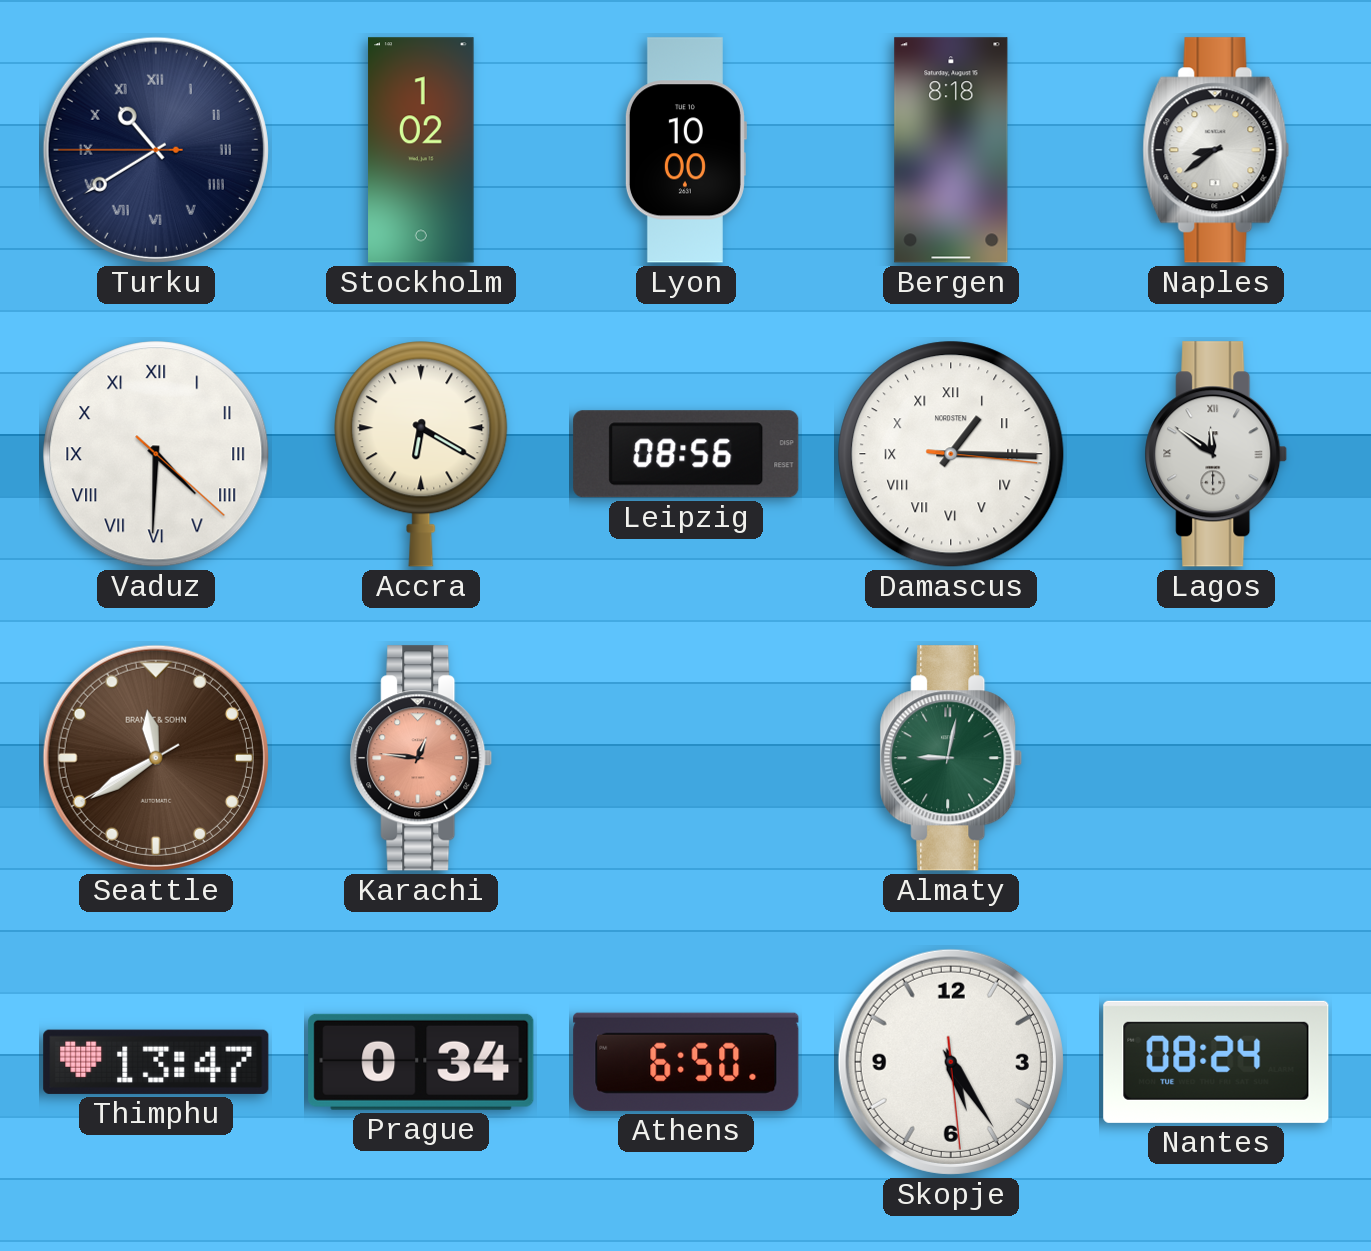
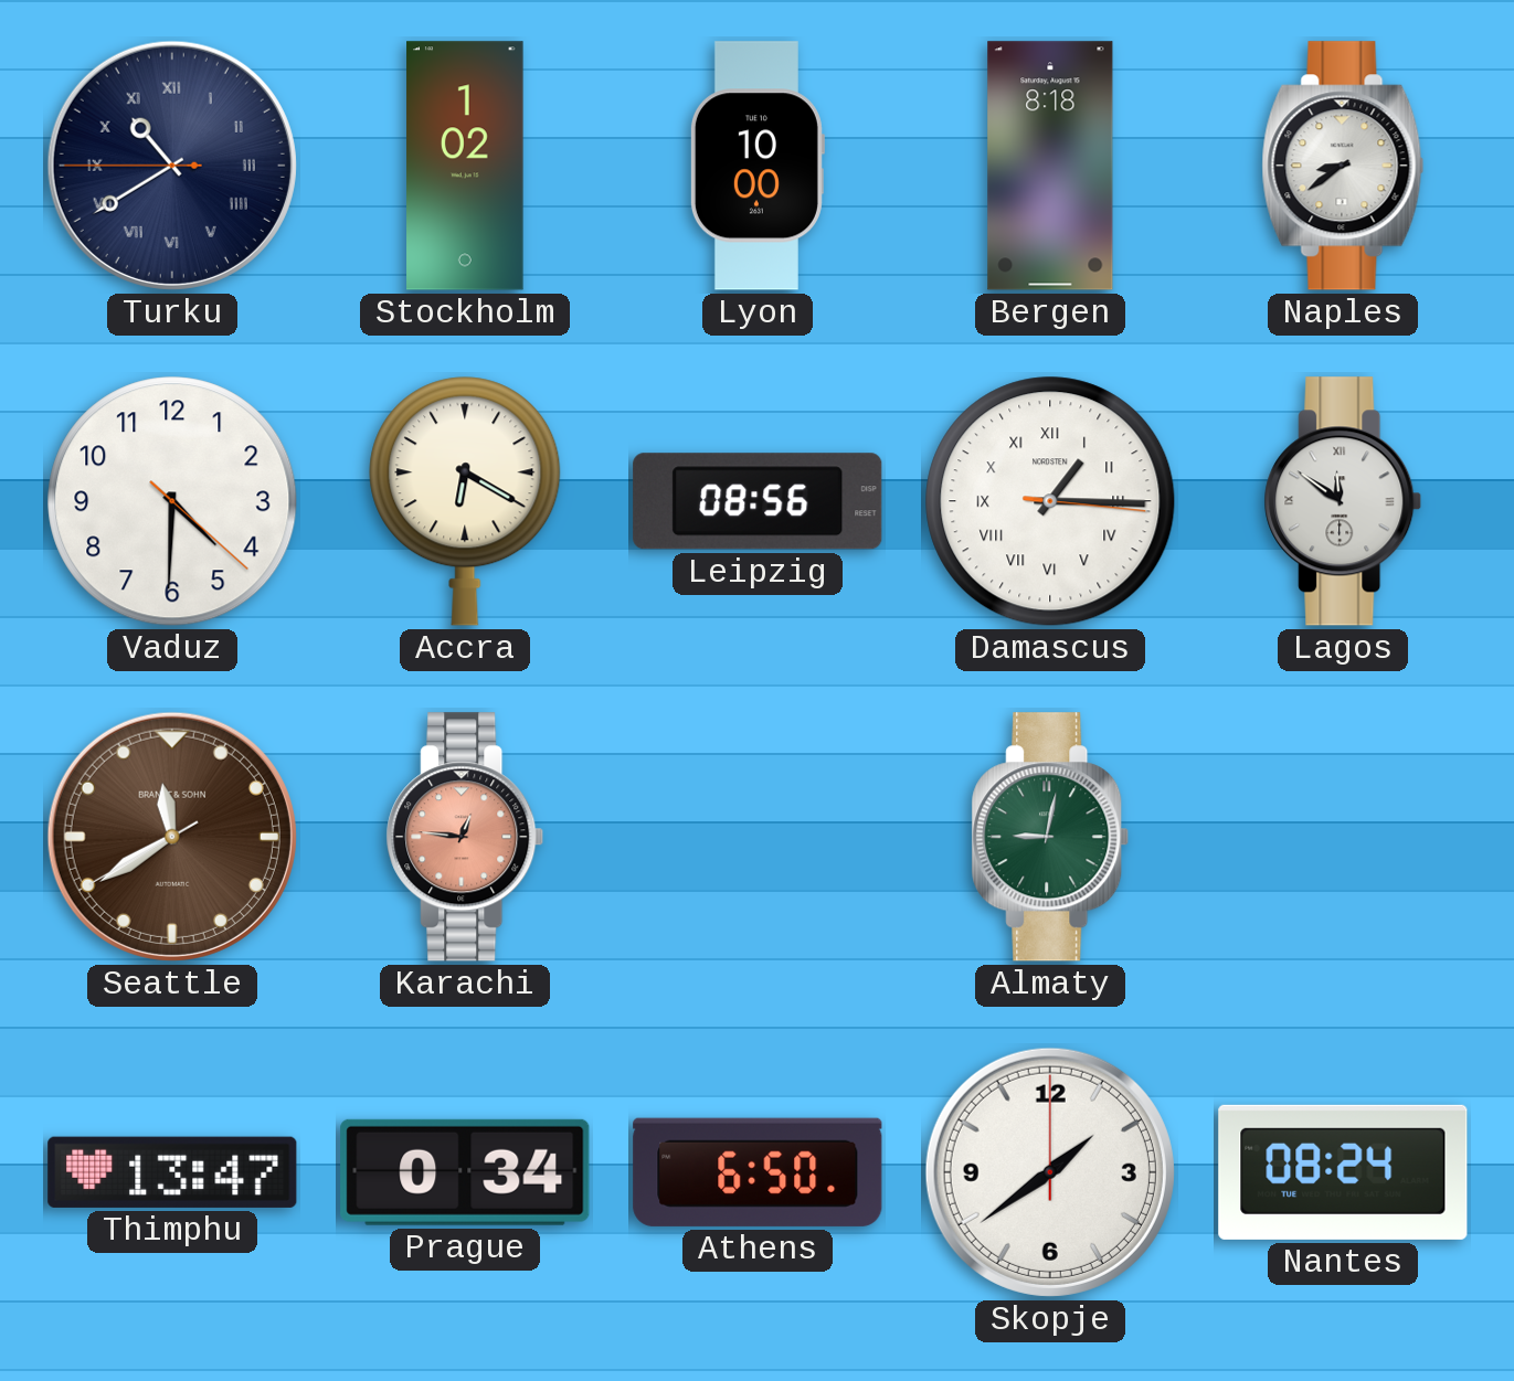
Vaduz numerals: Roman -> Arabic (172, 501)
Skopje: 5:24 -> 1:39 (1050, 1172)
